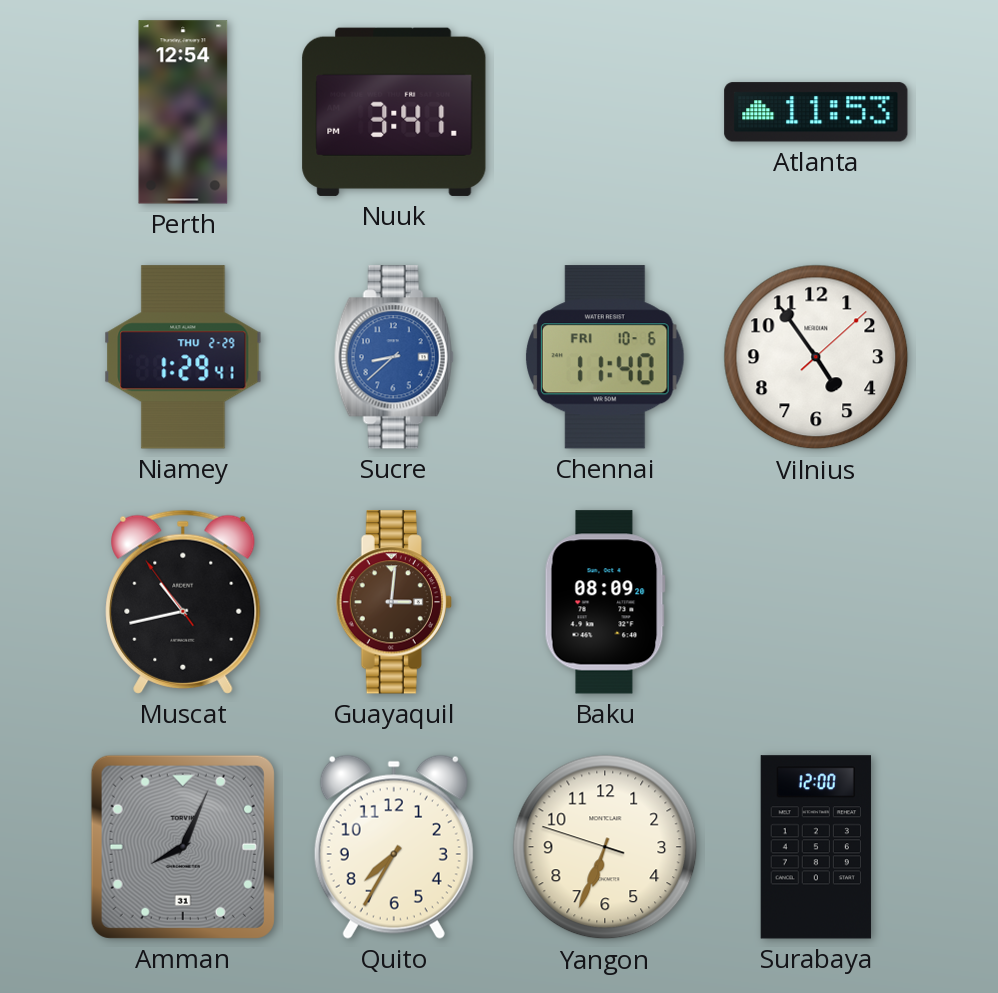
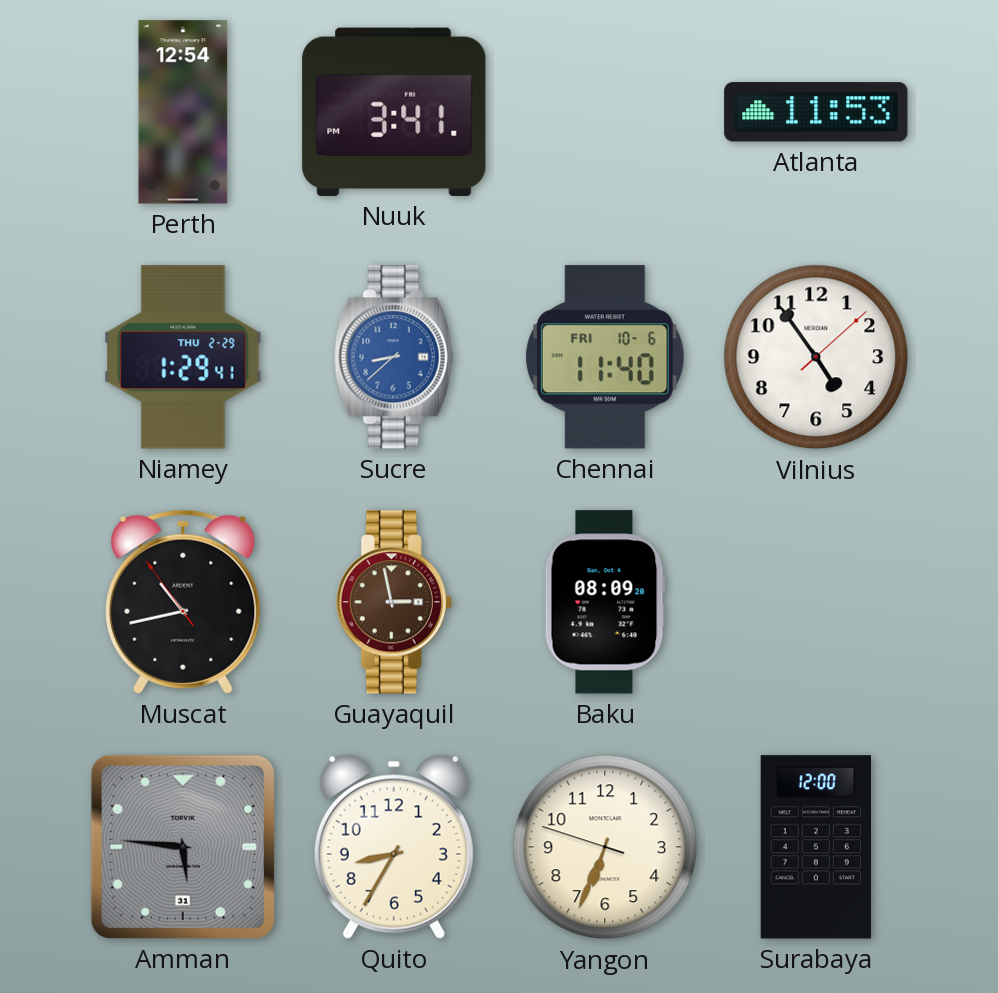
Guayaquil: 3:01 -> 2:58 (394, 602)
Amman: 8:04 -> 5:46 (183, 847)
Quito: 7:35 -> 8:35 (394, 847)
